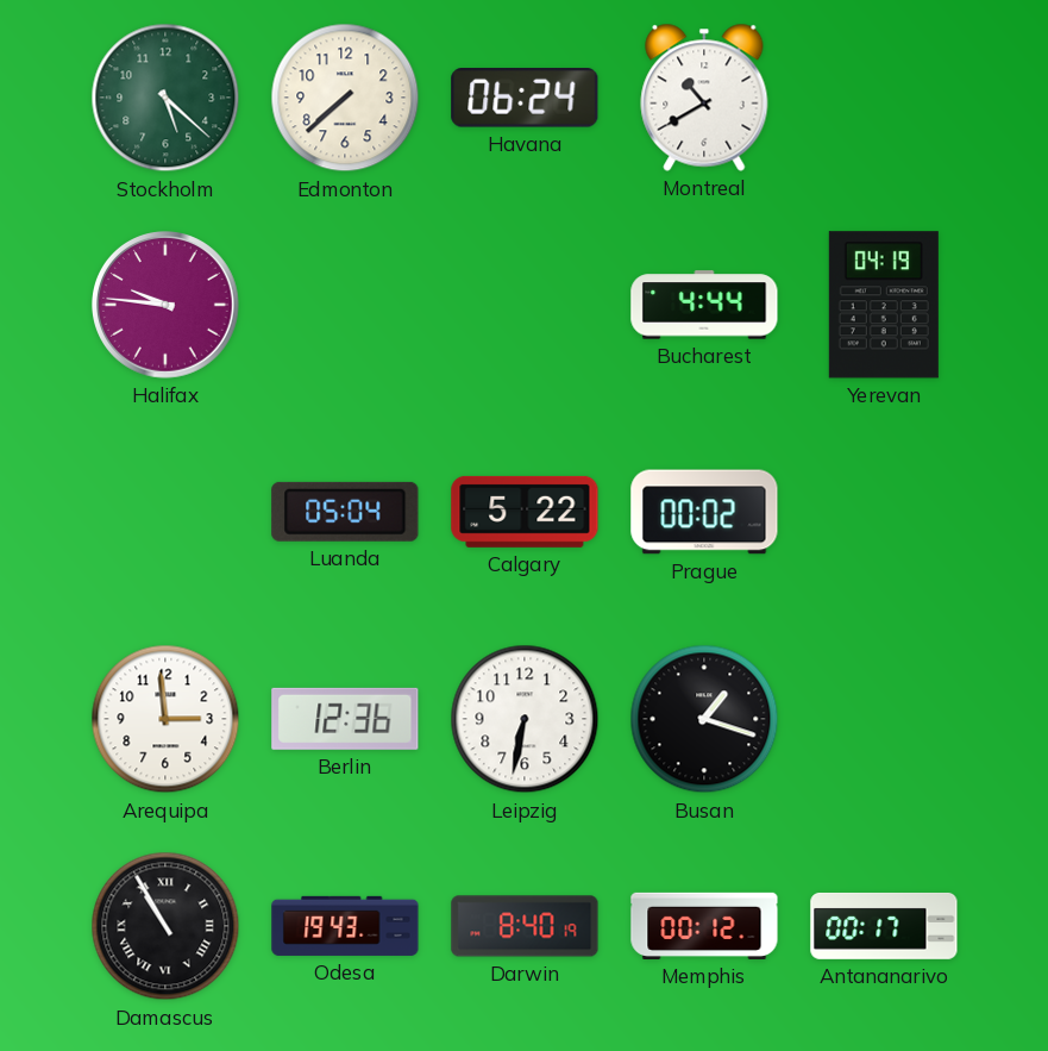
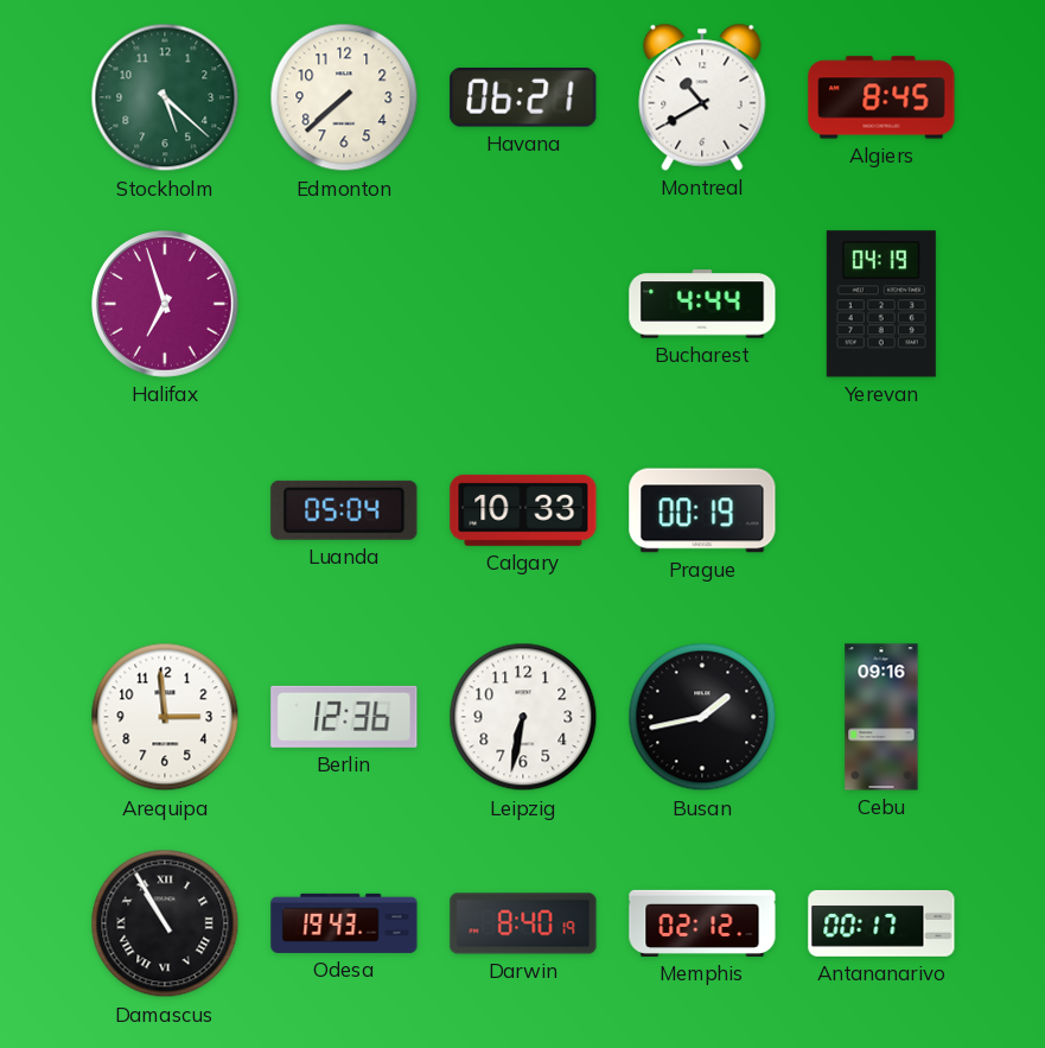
Havana: 06:24 -> 06:21 (523, 99)
Algiers: none -> 8:45 (881, 97)
Halifax: 9:46 -> 6:57 (166, 305)
Calgary: 5:22 -> 10:33 (523, 510)
Prague: 00:02 -> 00:19 (702, 510)
Busan: 1:18 -> 1:43 (702, 717)
Cebu: none -> 09:16 (881, 717)
Memphis: 00:12 -> 02:12 (702, 923)
